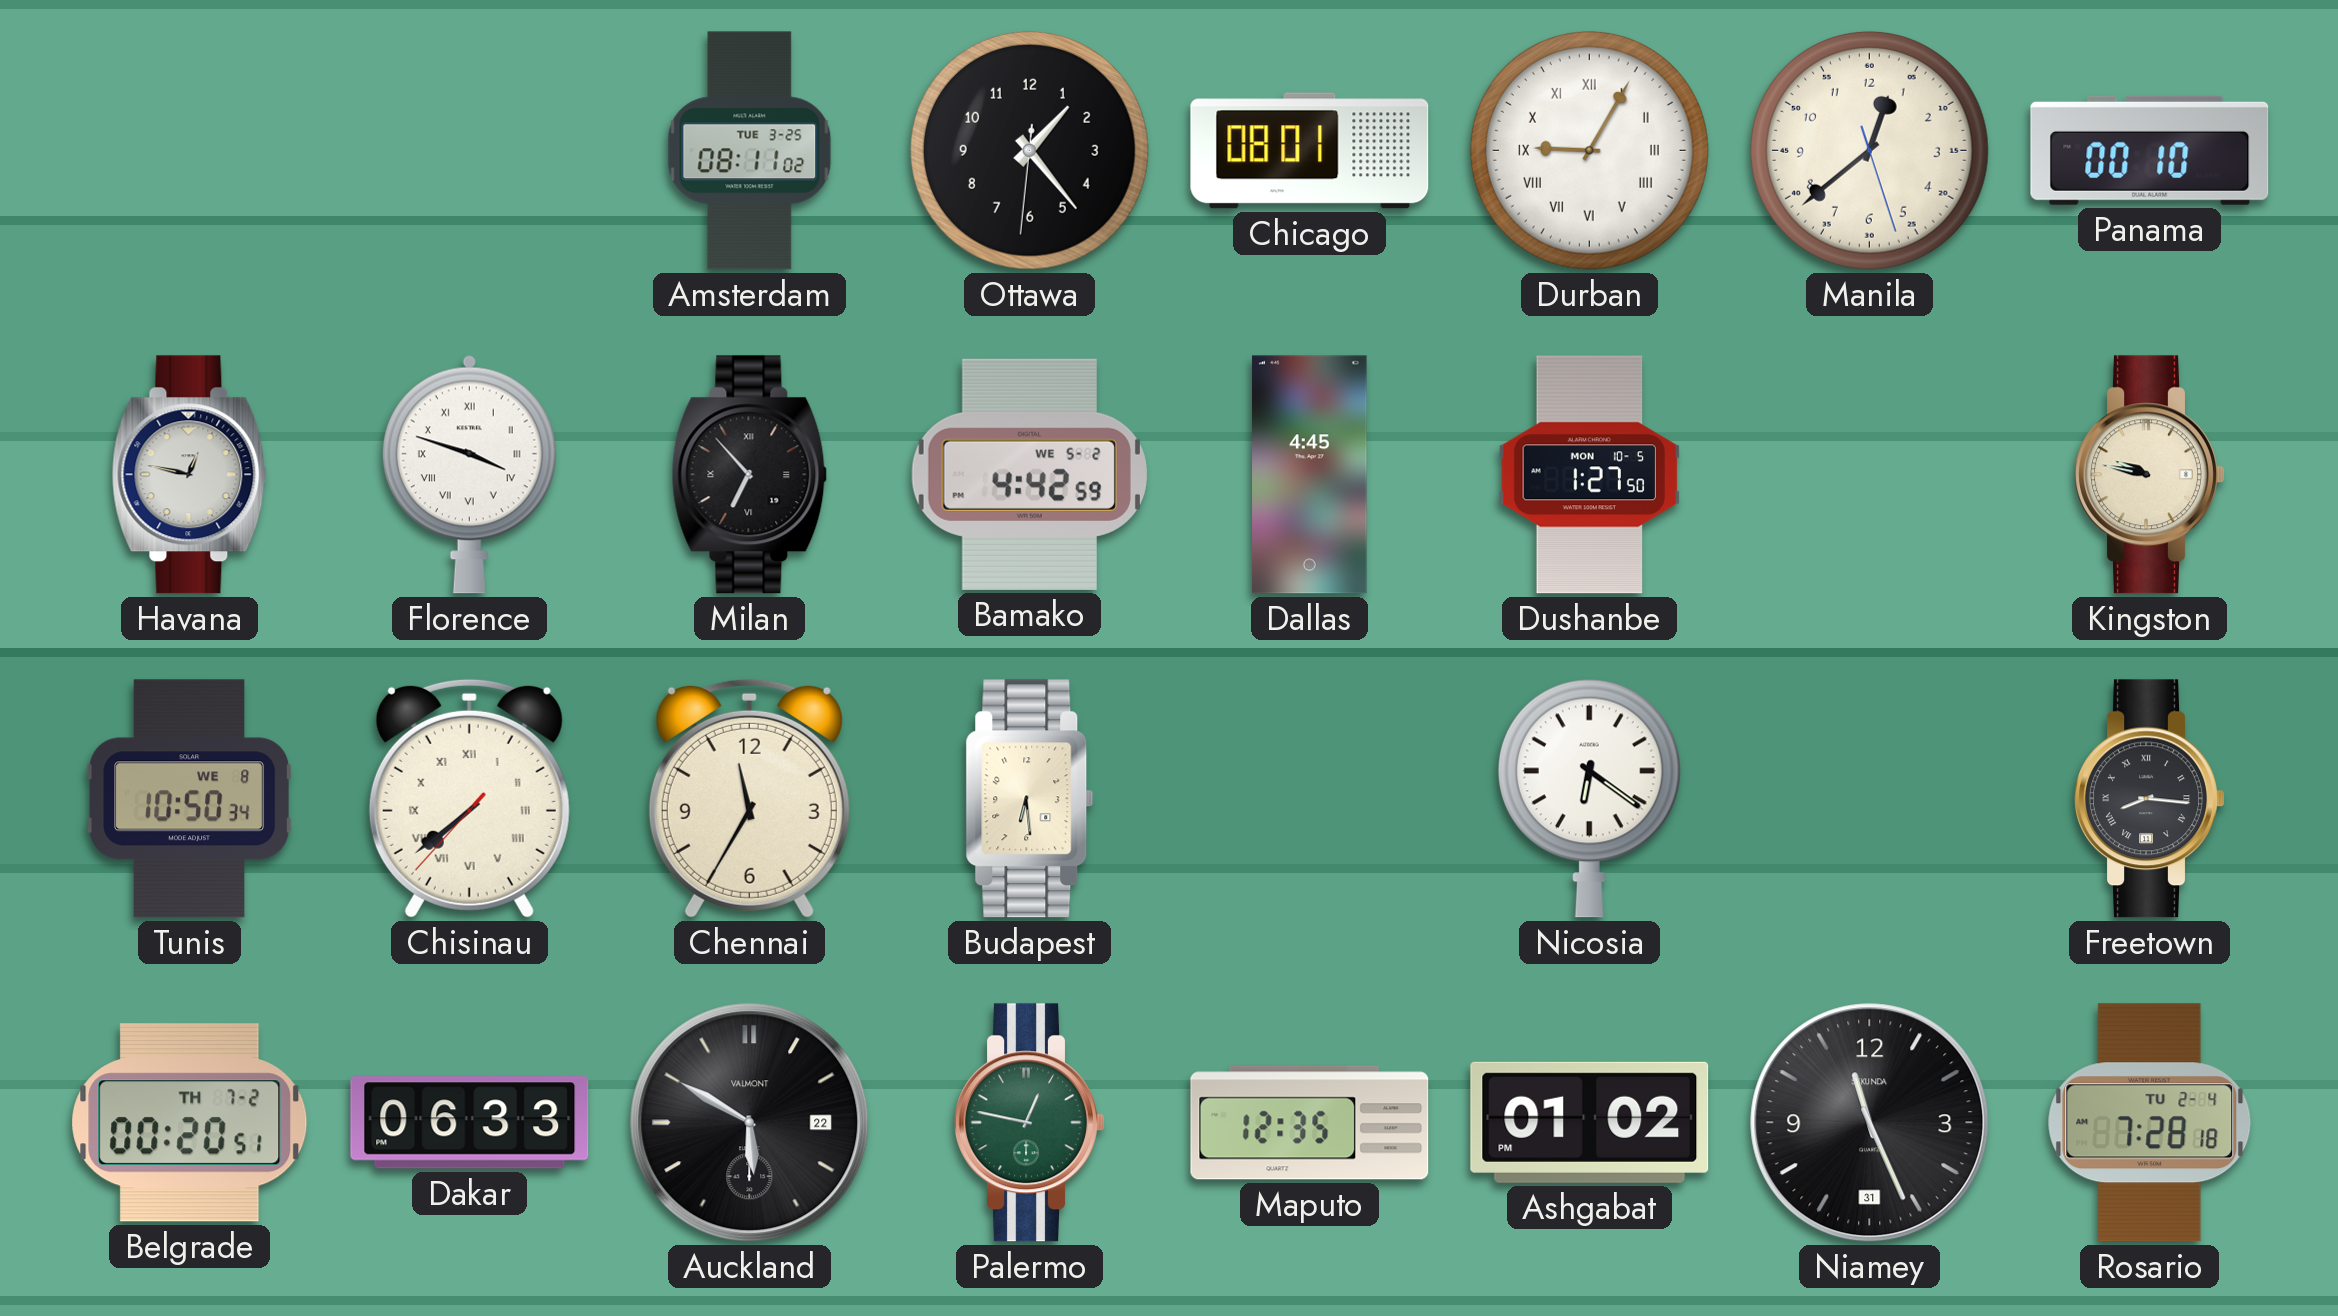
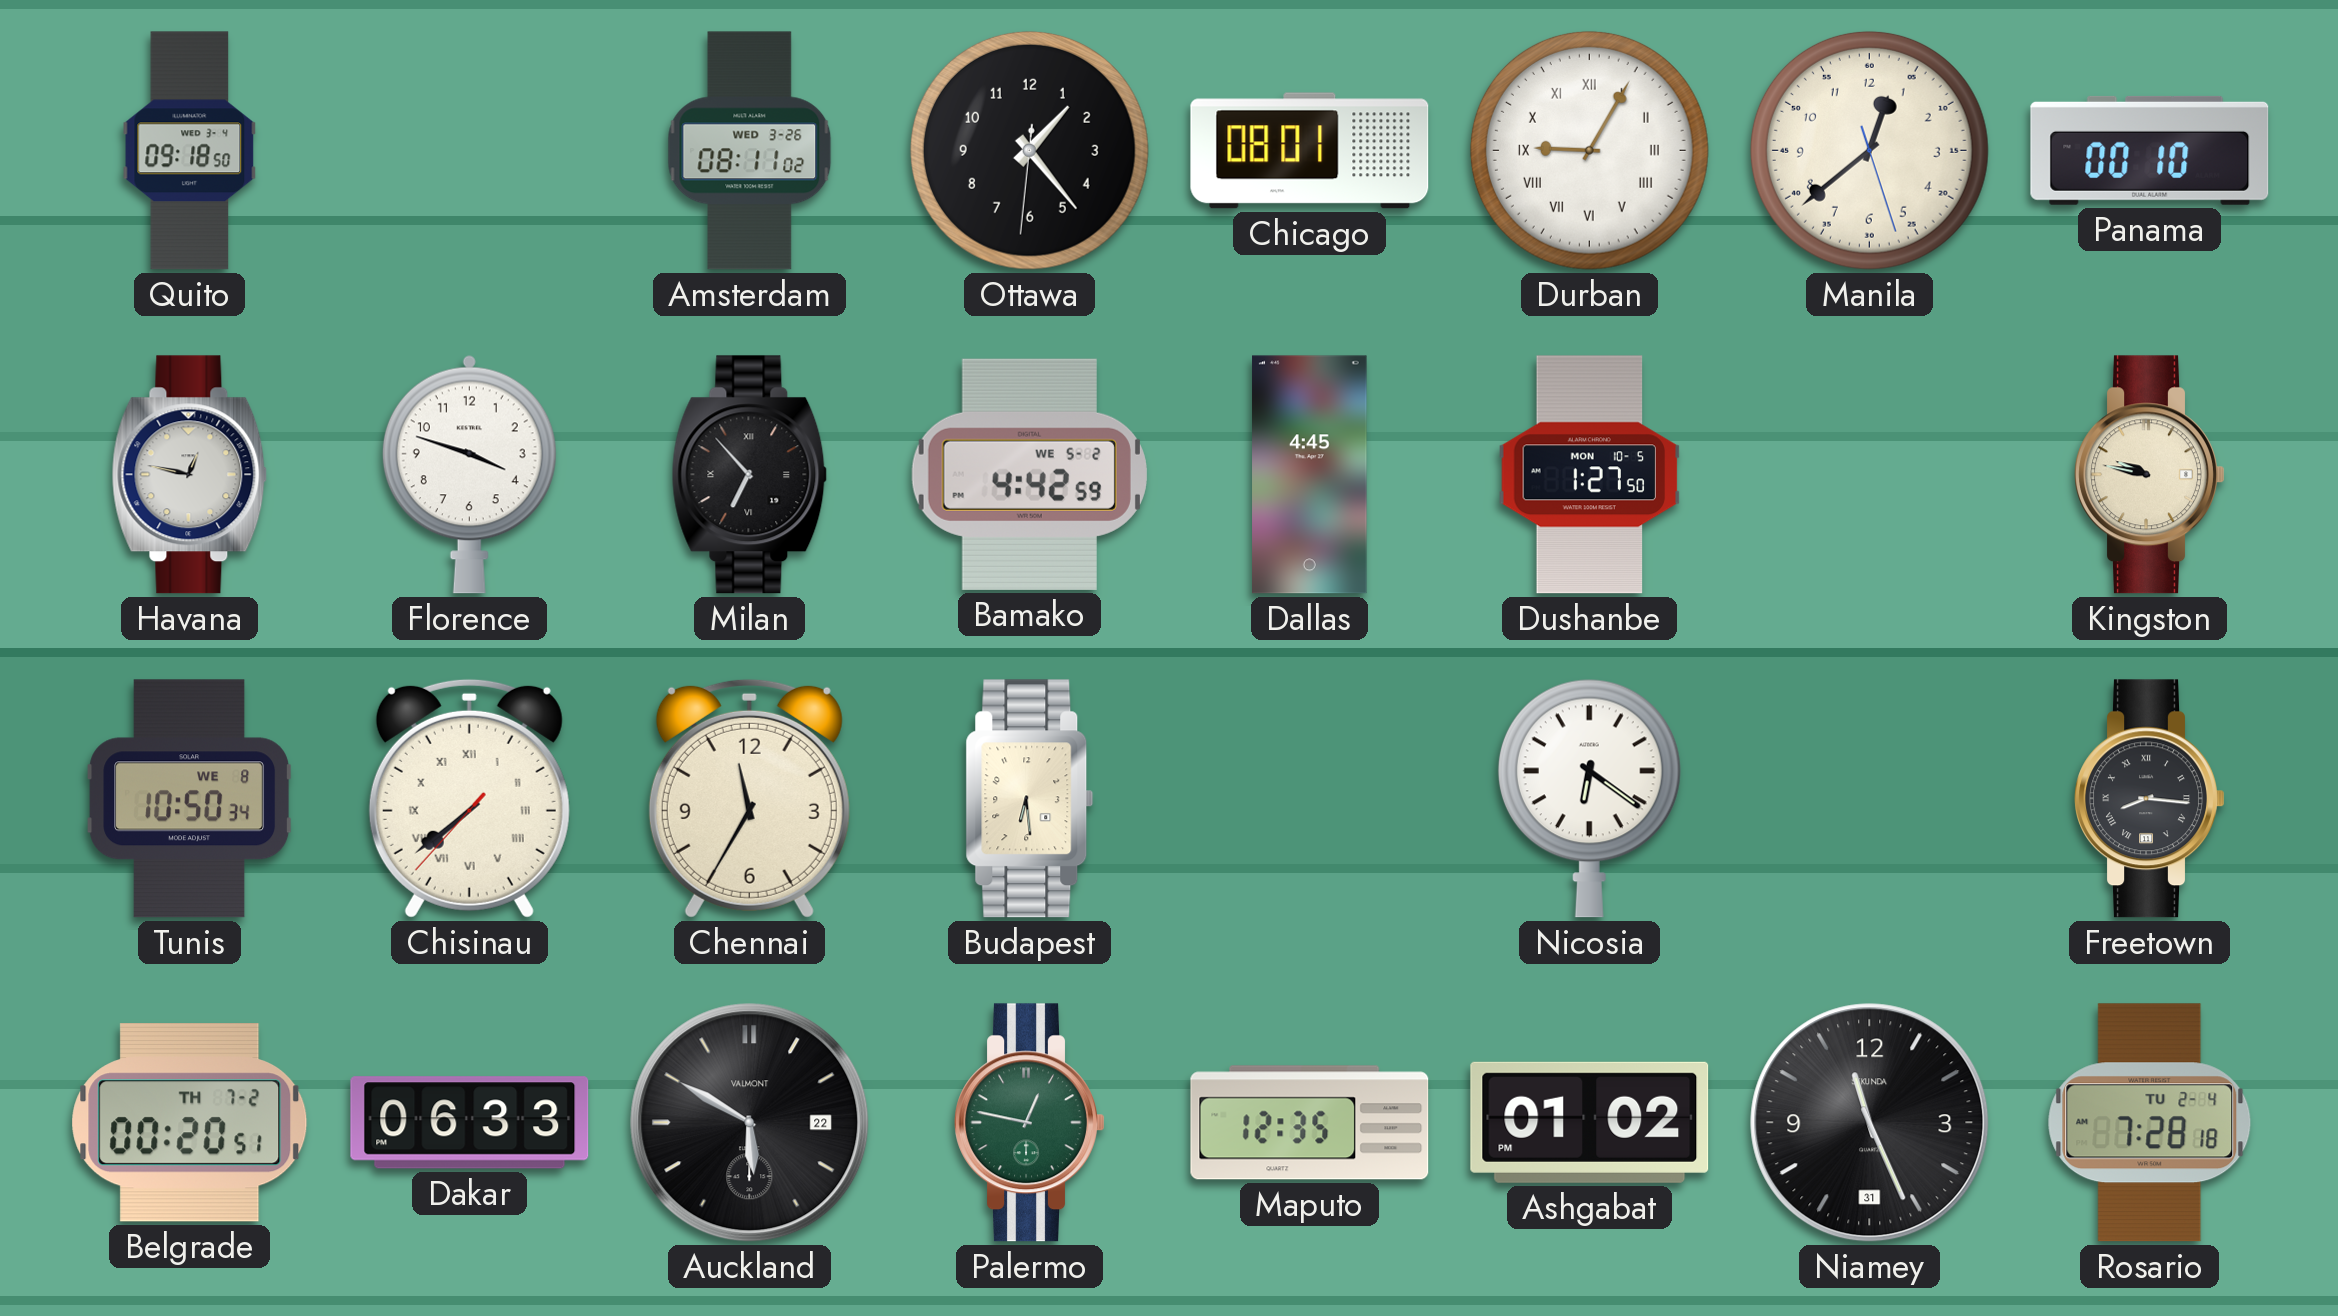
Quito: none -> 09:18 (190, 151)
Amsterdam date: TUE 3-25 -> WED 3-26 (750, 151)
Florence numerals: Roman -> Arabic (469, 474)
